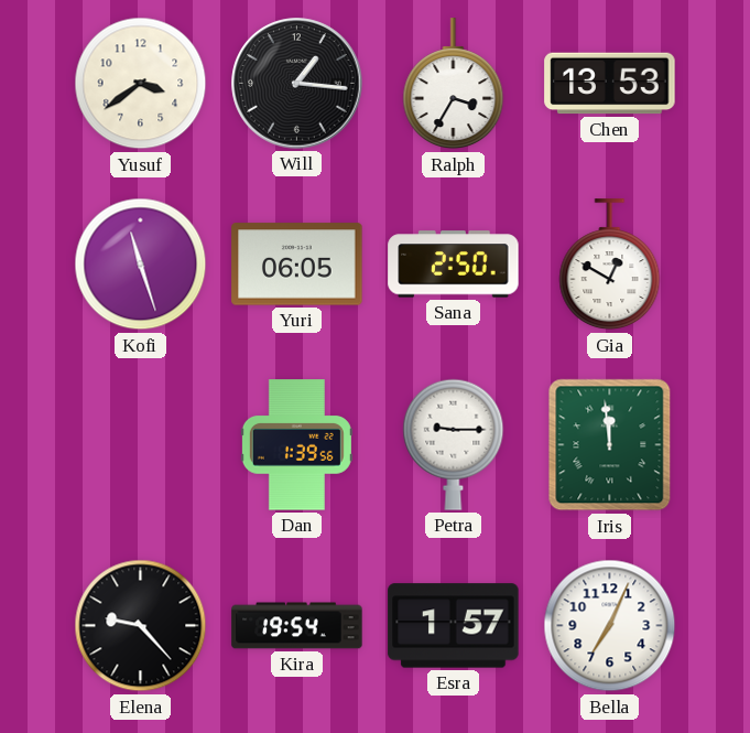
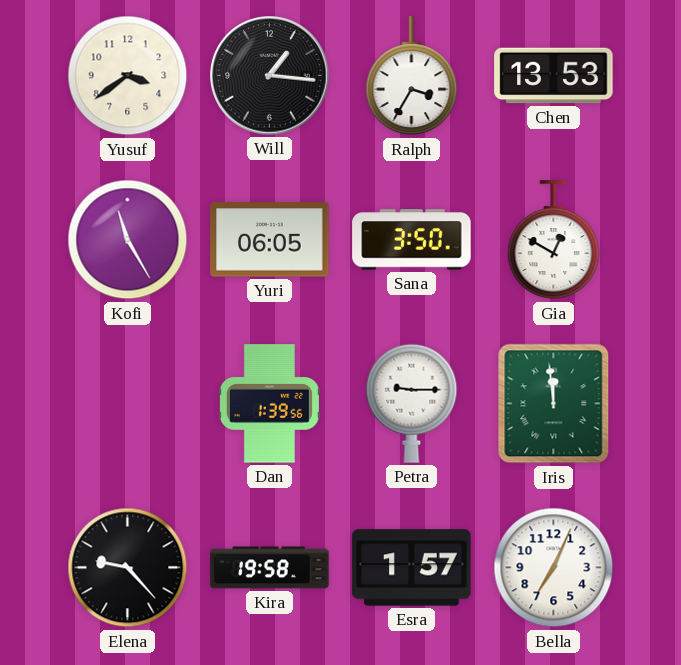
Kofi: 11:27 -> 11:25 (128, 240)
Sana: 2:50 -> 3:50 (412, 240)
Kira: 19:54 -> 19:58 (270, 568)
